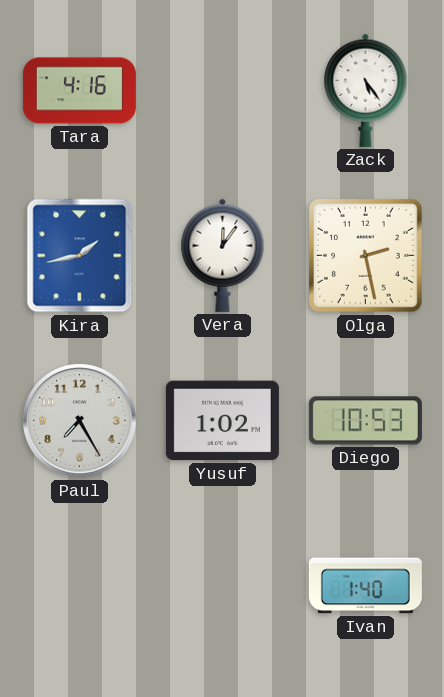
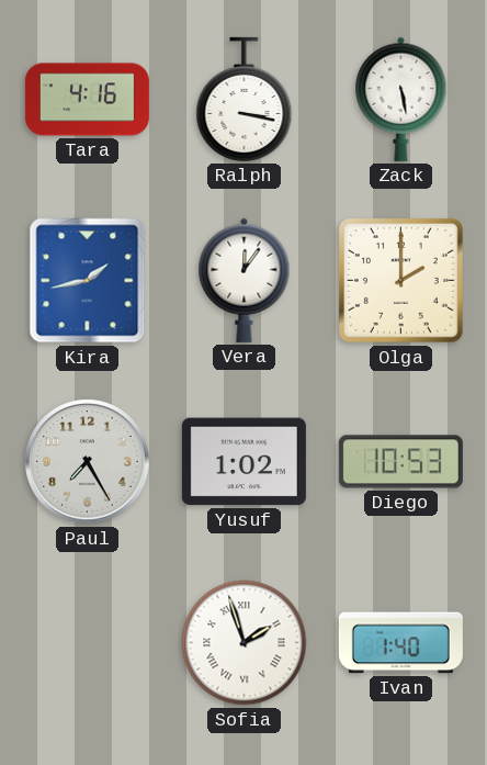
Ralph: none -> 3:17 (245, 99)
Zack: 5:24 -> 5:28 (401, 99)
Olga: 2:28 -> 2:00 (401, 281)
Sofia: none -> 1:57 (245, 643)
